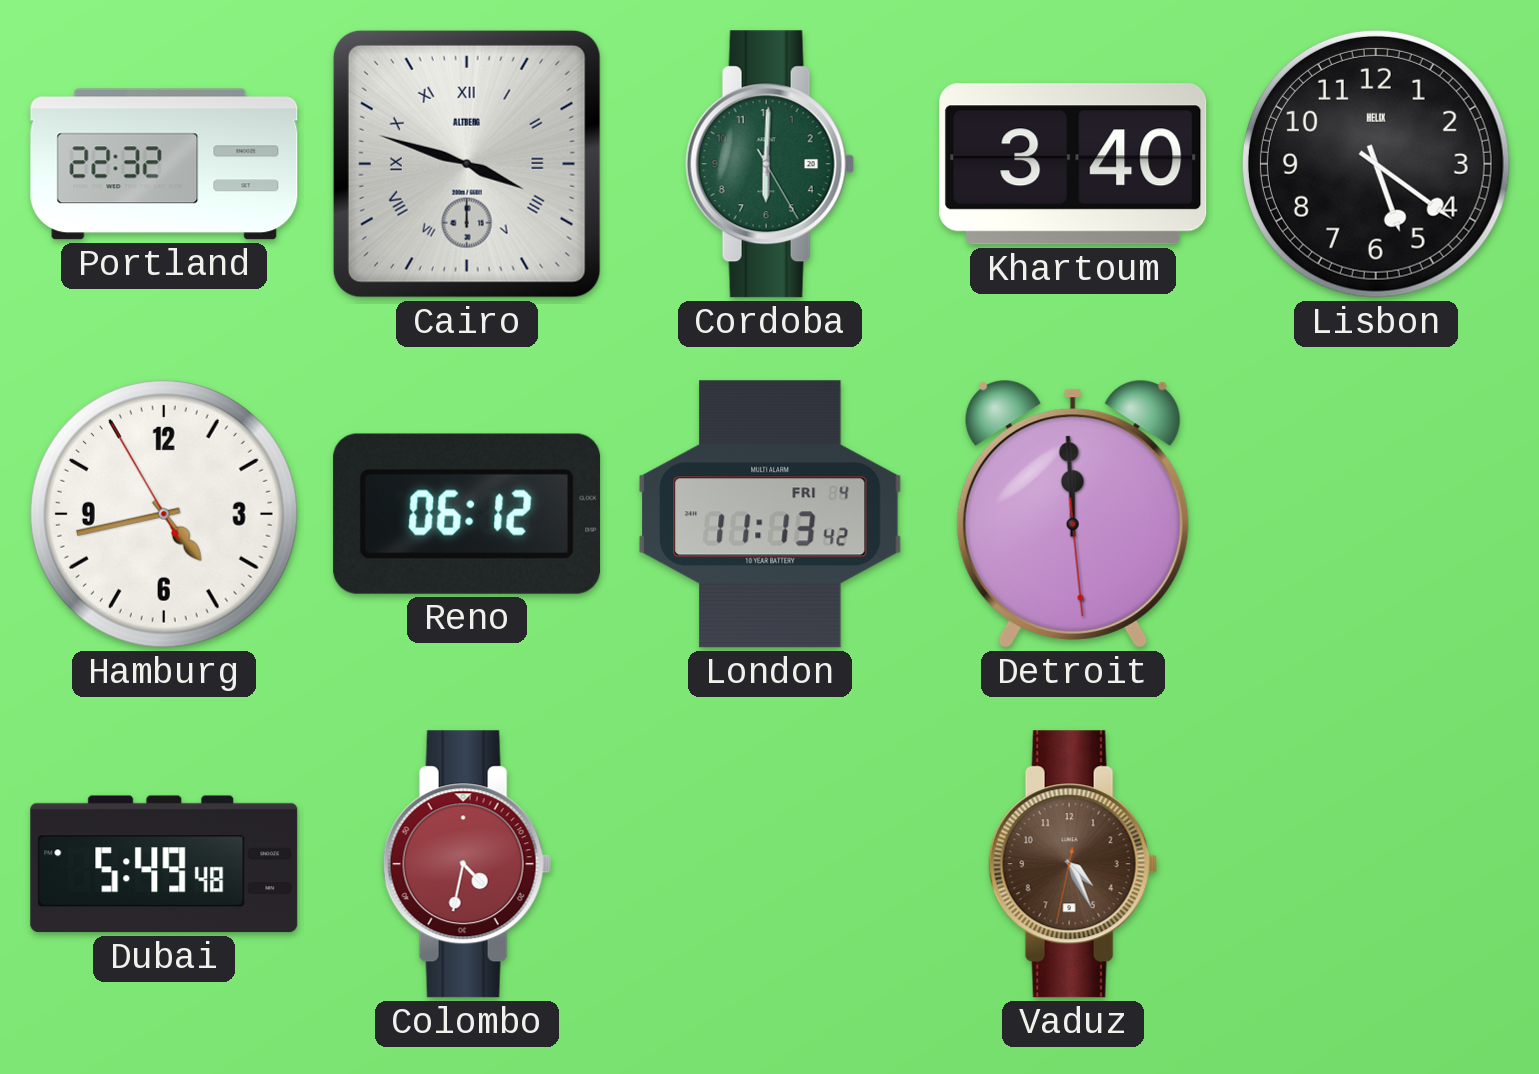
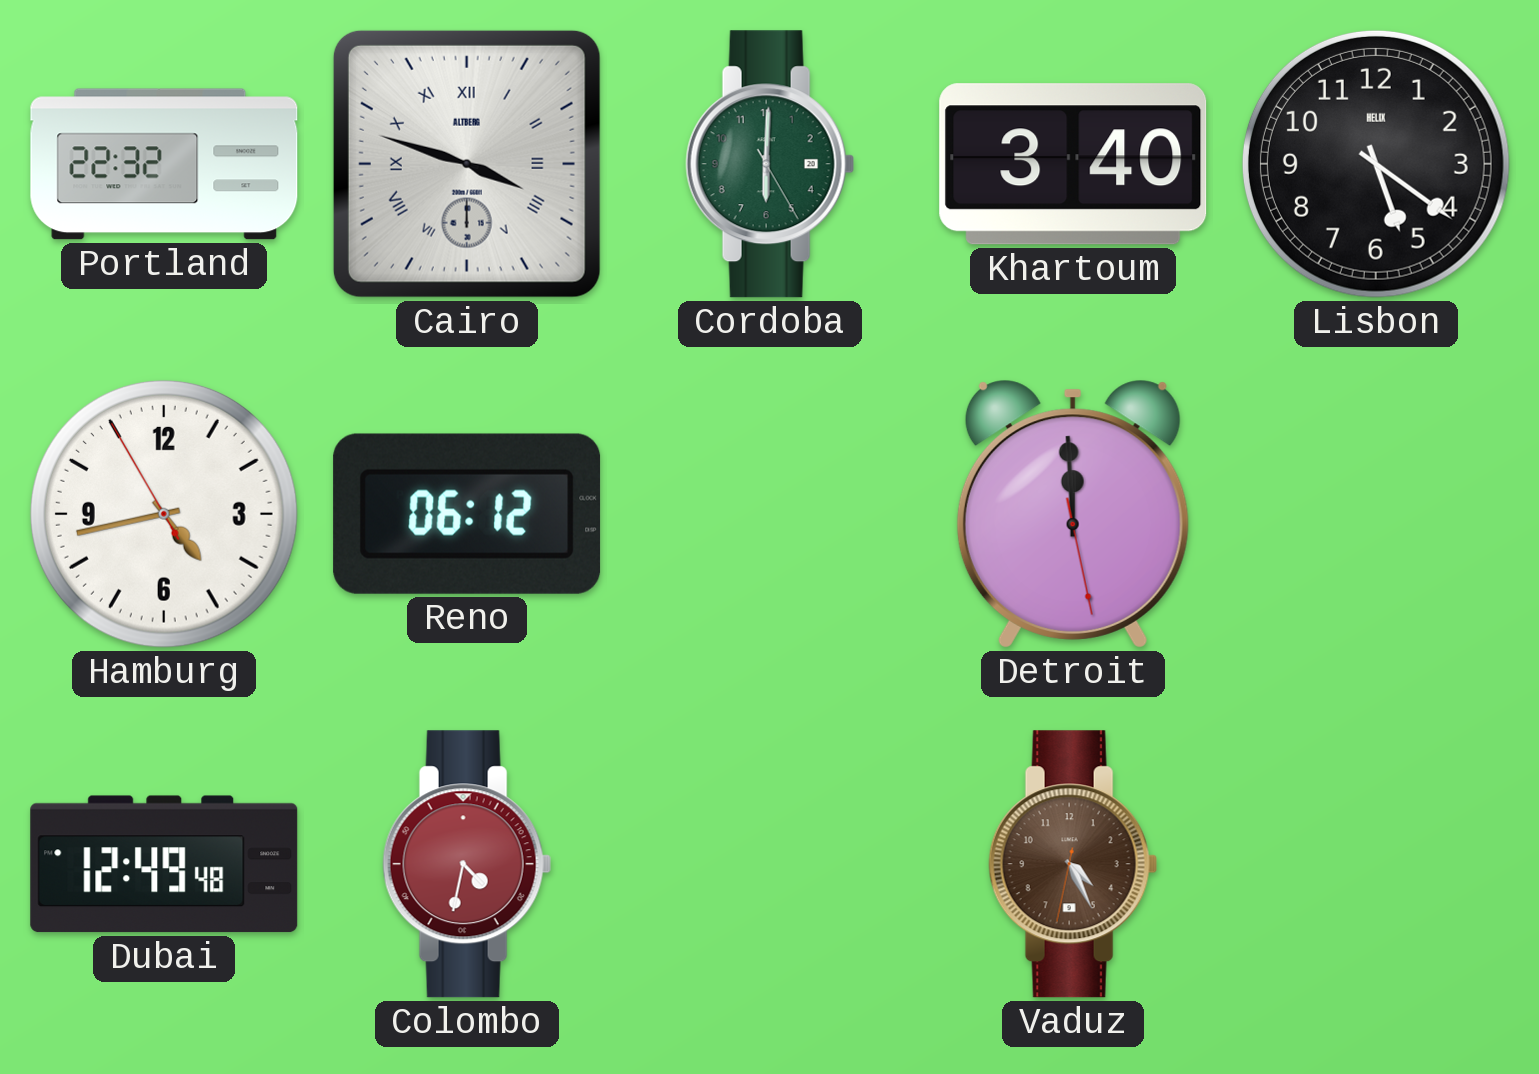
London: 11:13 -> none (770, 514)
Detroit: 11:59:29 -> 11:59:28 (1073, 514)
Dubai: 5:49 -> 12:49 (164, 864)
